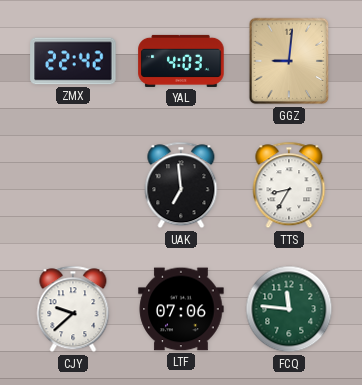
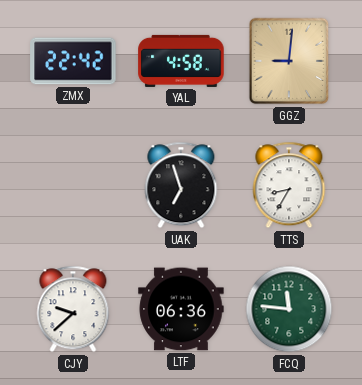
YAL: 4:03 -> 4:58 (181, 61)
UAK: 6:59 -> 6:57 (181, 185)
LTF: 07:06 -> 06:36 (181, 309)
